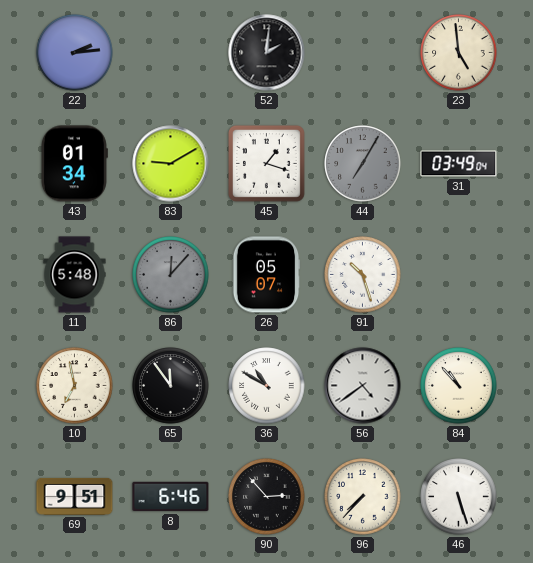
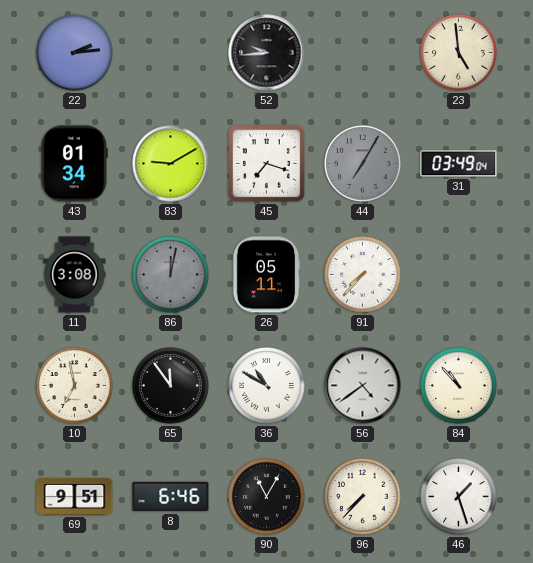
52: 2:01 -> 9:44 (267, 53)
45: 1:18 -> 7:18 (267, 164)
11: 5:48 -> 3:08 (75, 275)
86: 12:07 -> 12:02 (171, 275)
26: 05:07 -> 05:11 (266, 275)
91: 10:27 -> 7:37 (363, 275)
90: 2:53 -> 11:05 (267, 497)
46: 5:27 -> 1:27 (459, 497)
